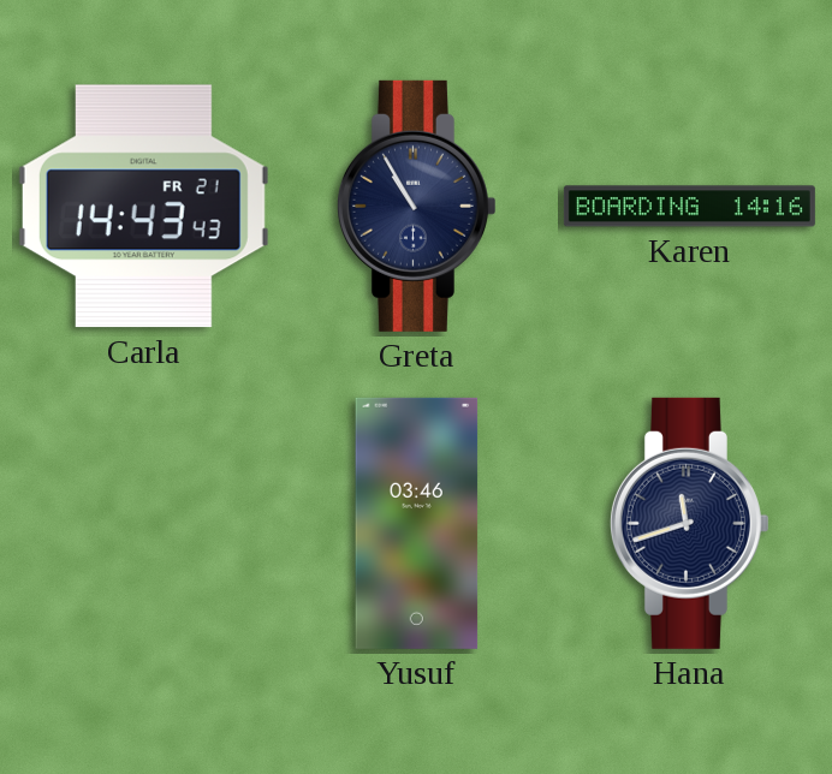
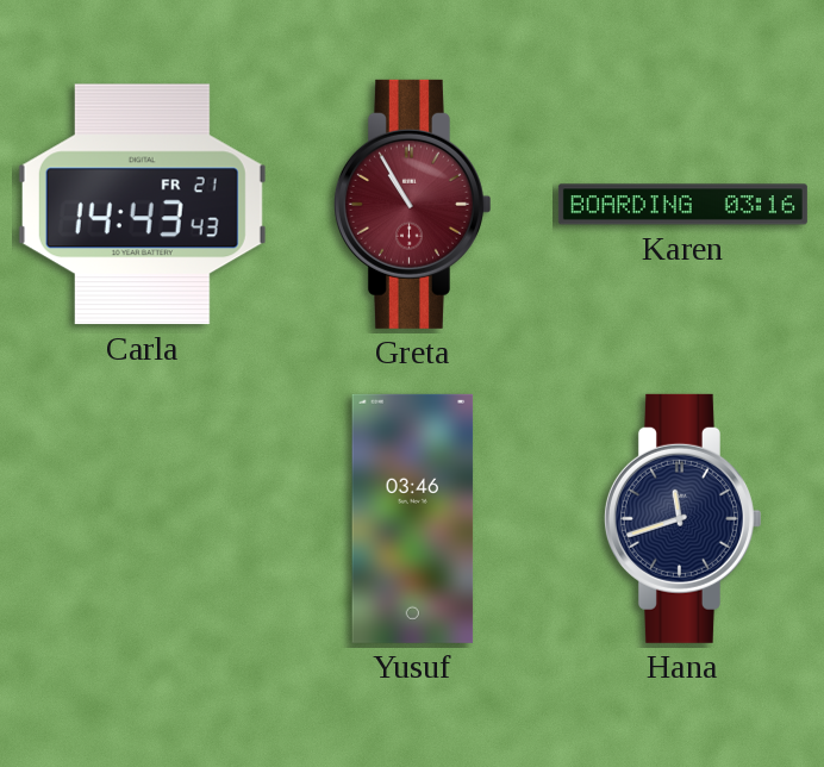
Greta dial: navy -> burgundy (412, 204)
Karen: 14:16 -> 03:16 (682, 205)
